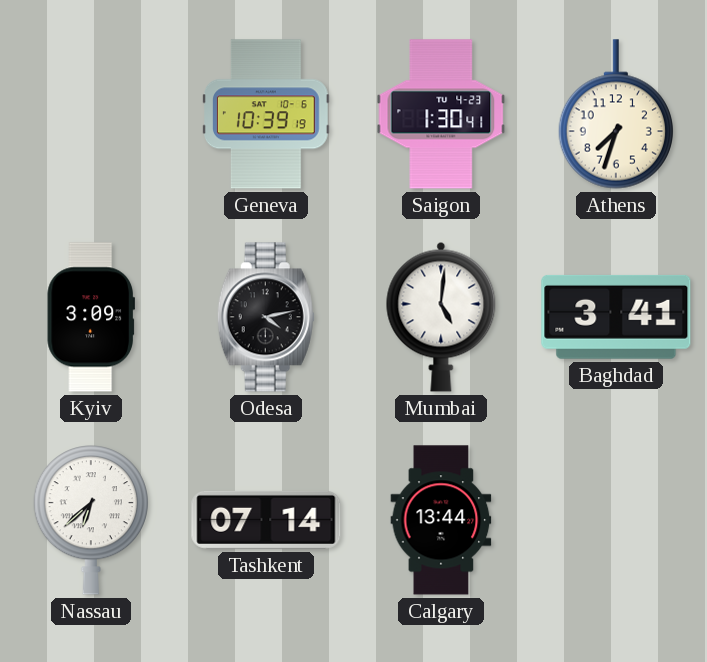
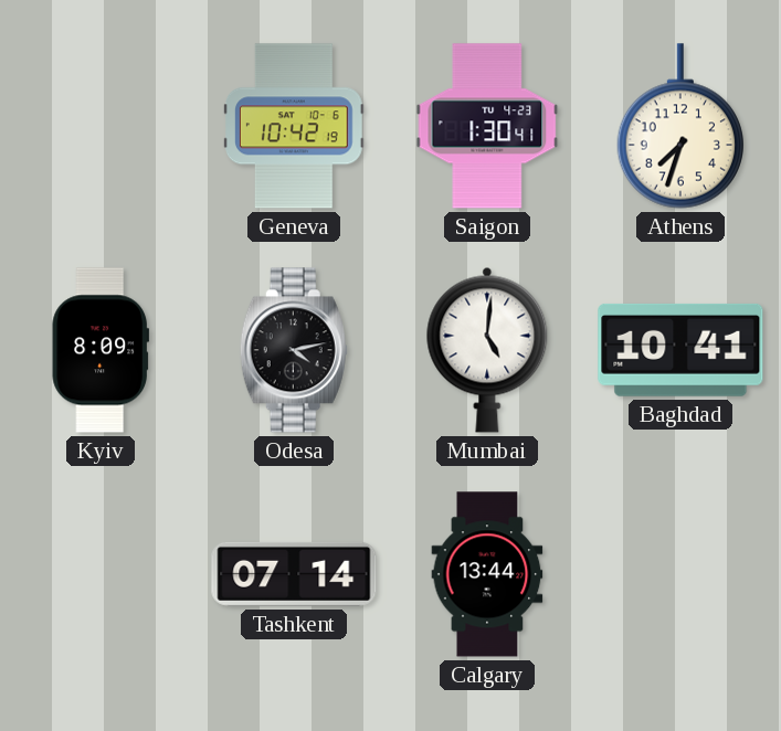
Geneva: 10:39 -> 10:42 (295, 126)
Kyiv: 3:09 -> 8:09 (99, 350)
Baghdad: 3:41 -> 10:41 (680, 350)
Nassau: 6:38 -> none (90, 520)
